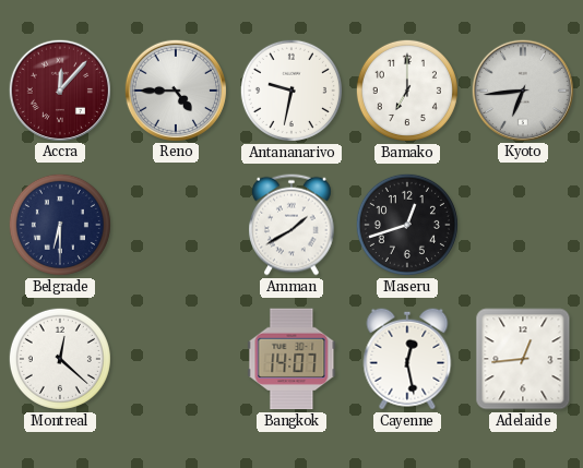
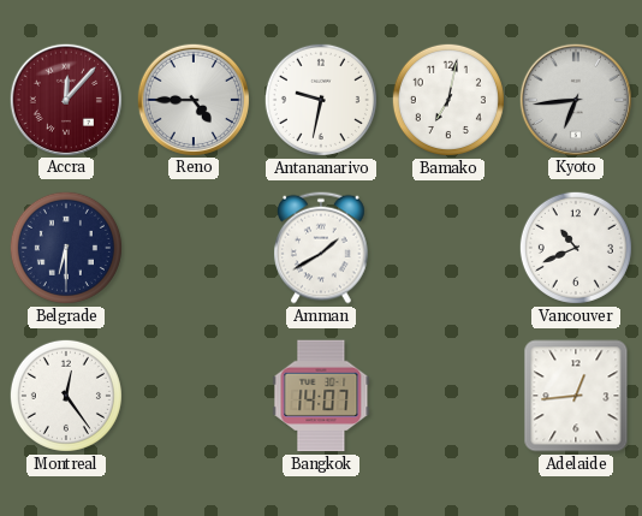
Bamako: 7:00 -> 7:02 (448, 100)
Maseru: 12:42 -> none (407, 225)
Vancouver: none -> 10:41 (576, 248)
Montreal: 12:22 -> 12:24 (66, 396)
Cayenne: 12:28 -> none (407, 359)
